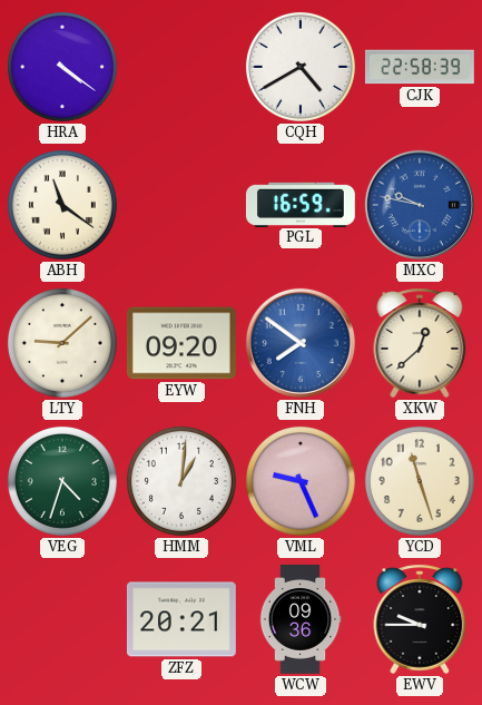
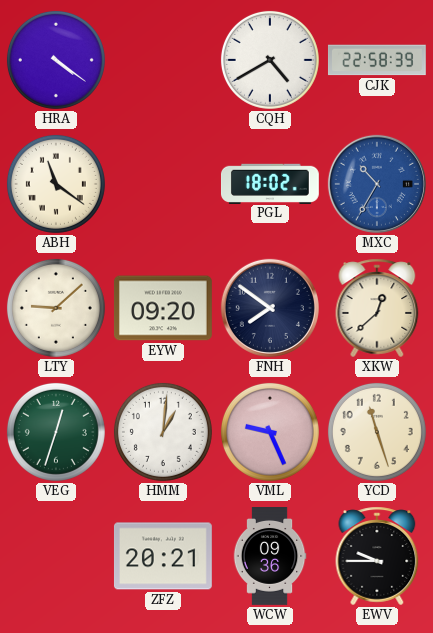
PGL: 16:59 -> 18:02 (270, 183)
MXC: 9:47 -> 10:35 (377, 184)
FNH dial: blue -> navy (270, 308)
VEG: 4:33 -> 12:33 (56, 432)
